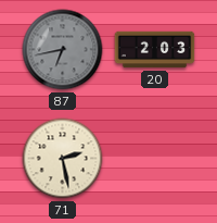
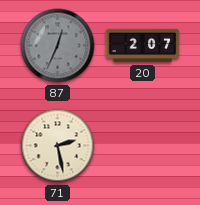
87: 6:43 -> 12:34 (58, 46)
20: 2:03 -> 2:07 (143, 46)
